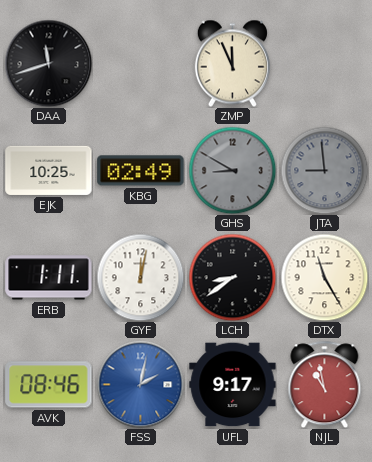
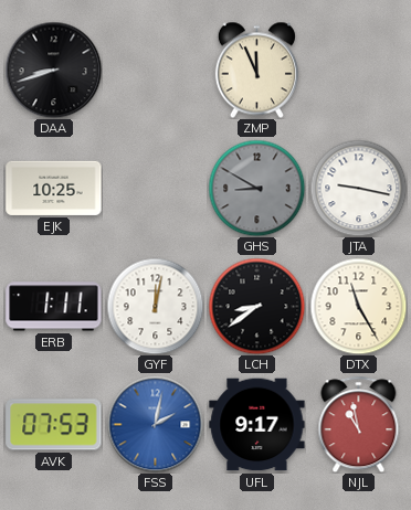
DAA: 11:42 -> 8:42 (53, 70)
KBG: 02:49 -> none (141, 171)
JTA: 8:59 -> 9:17 (358, 188)
JTA dial: grey -> white (358, 188)
AVK: 08:46 -> 07:53 (54, 425)
